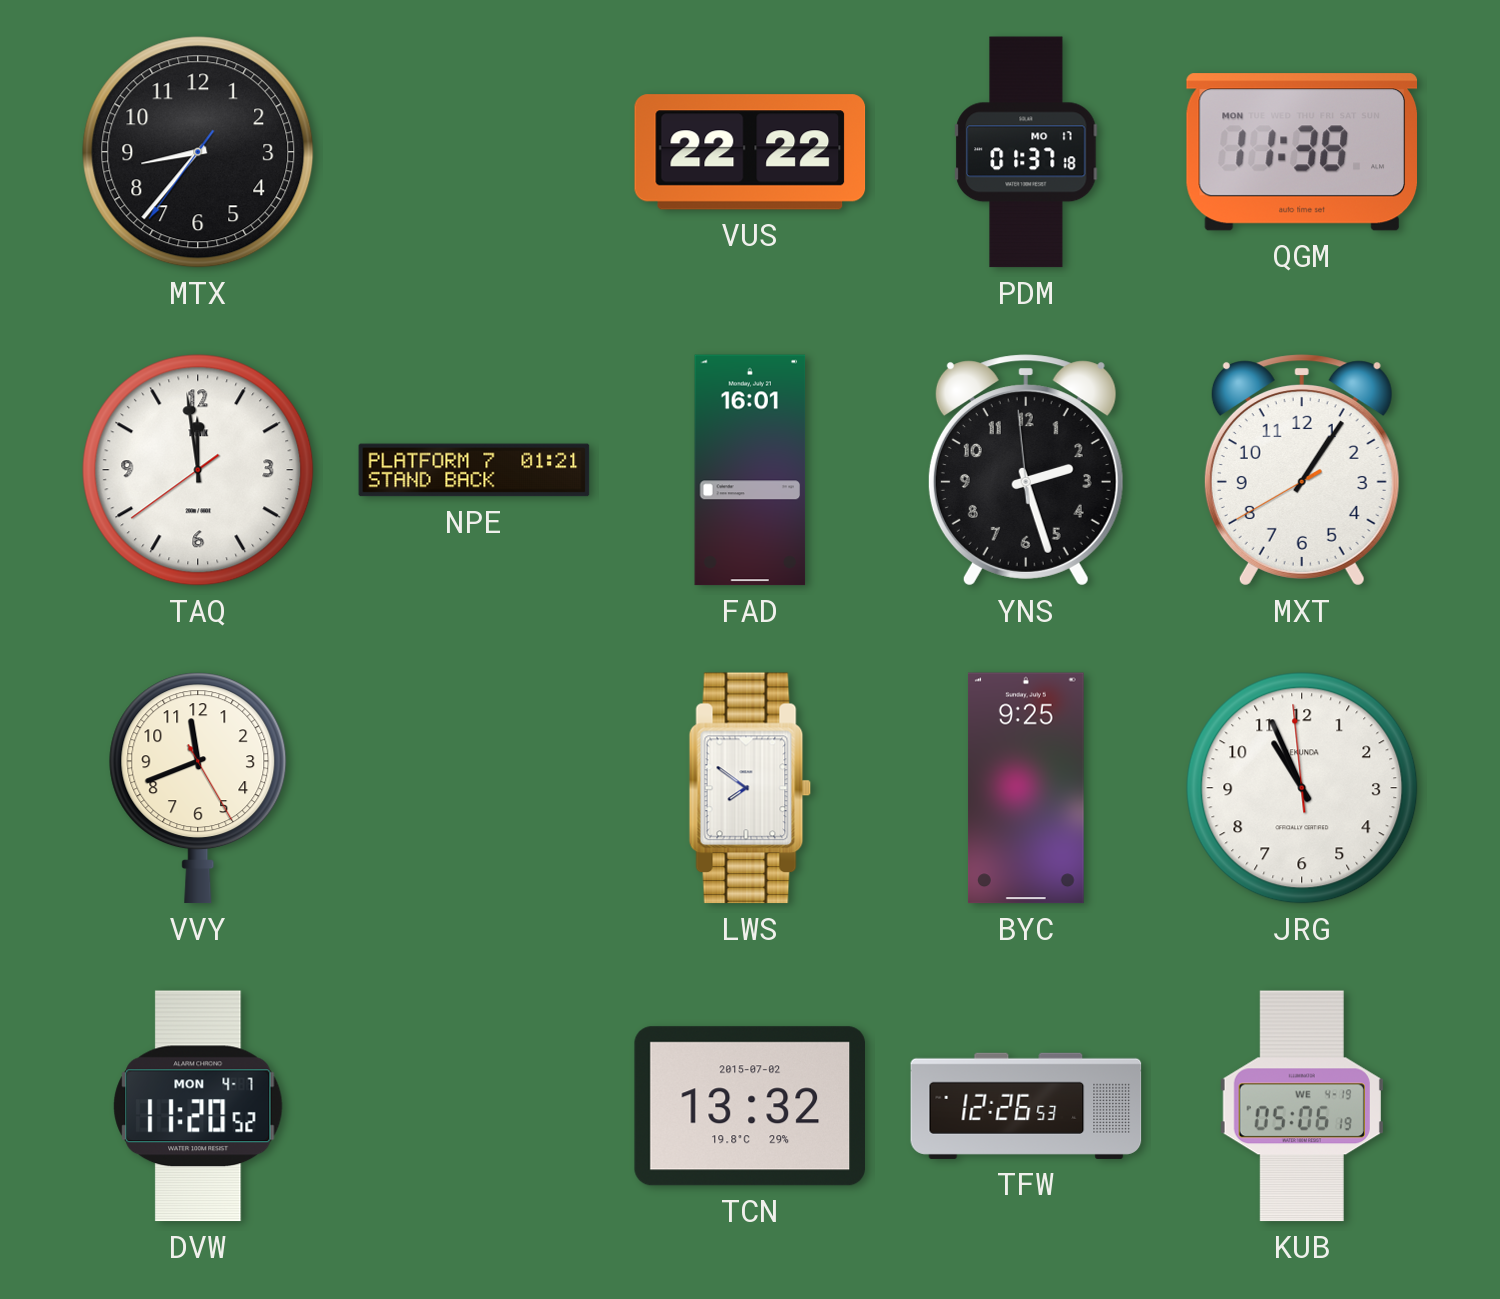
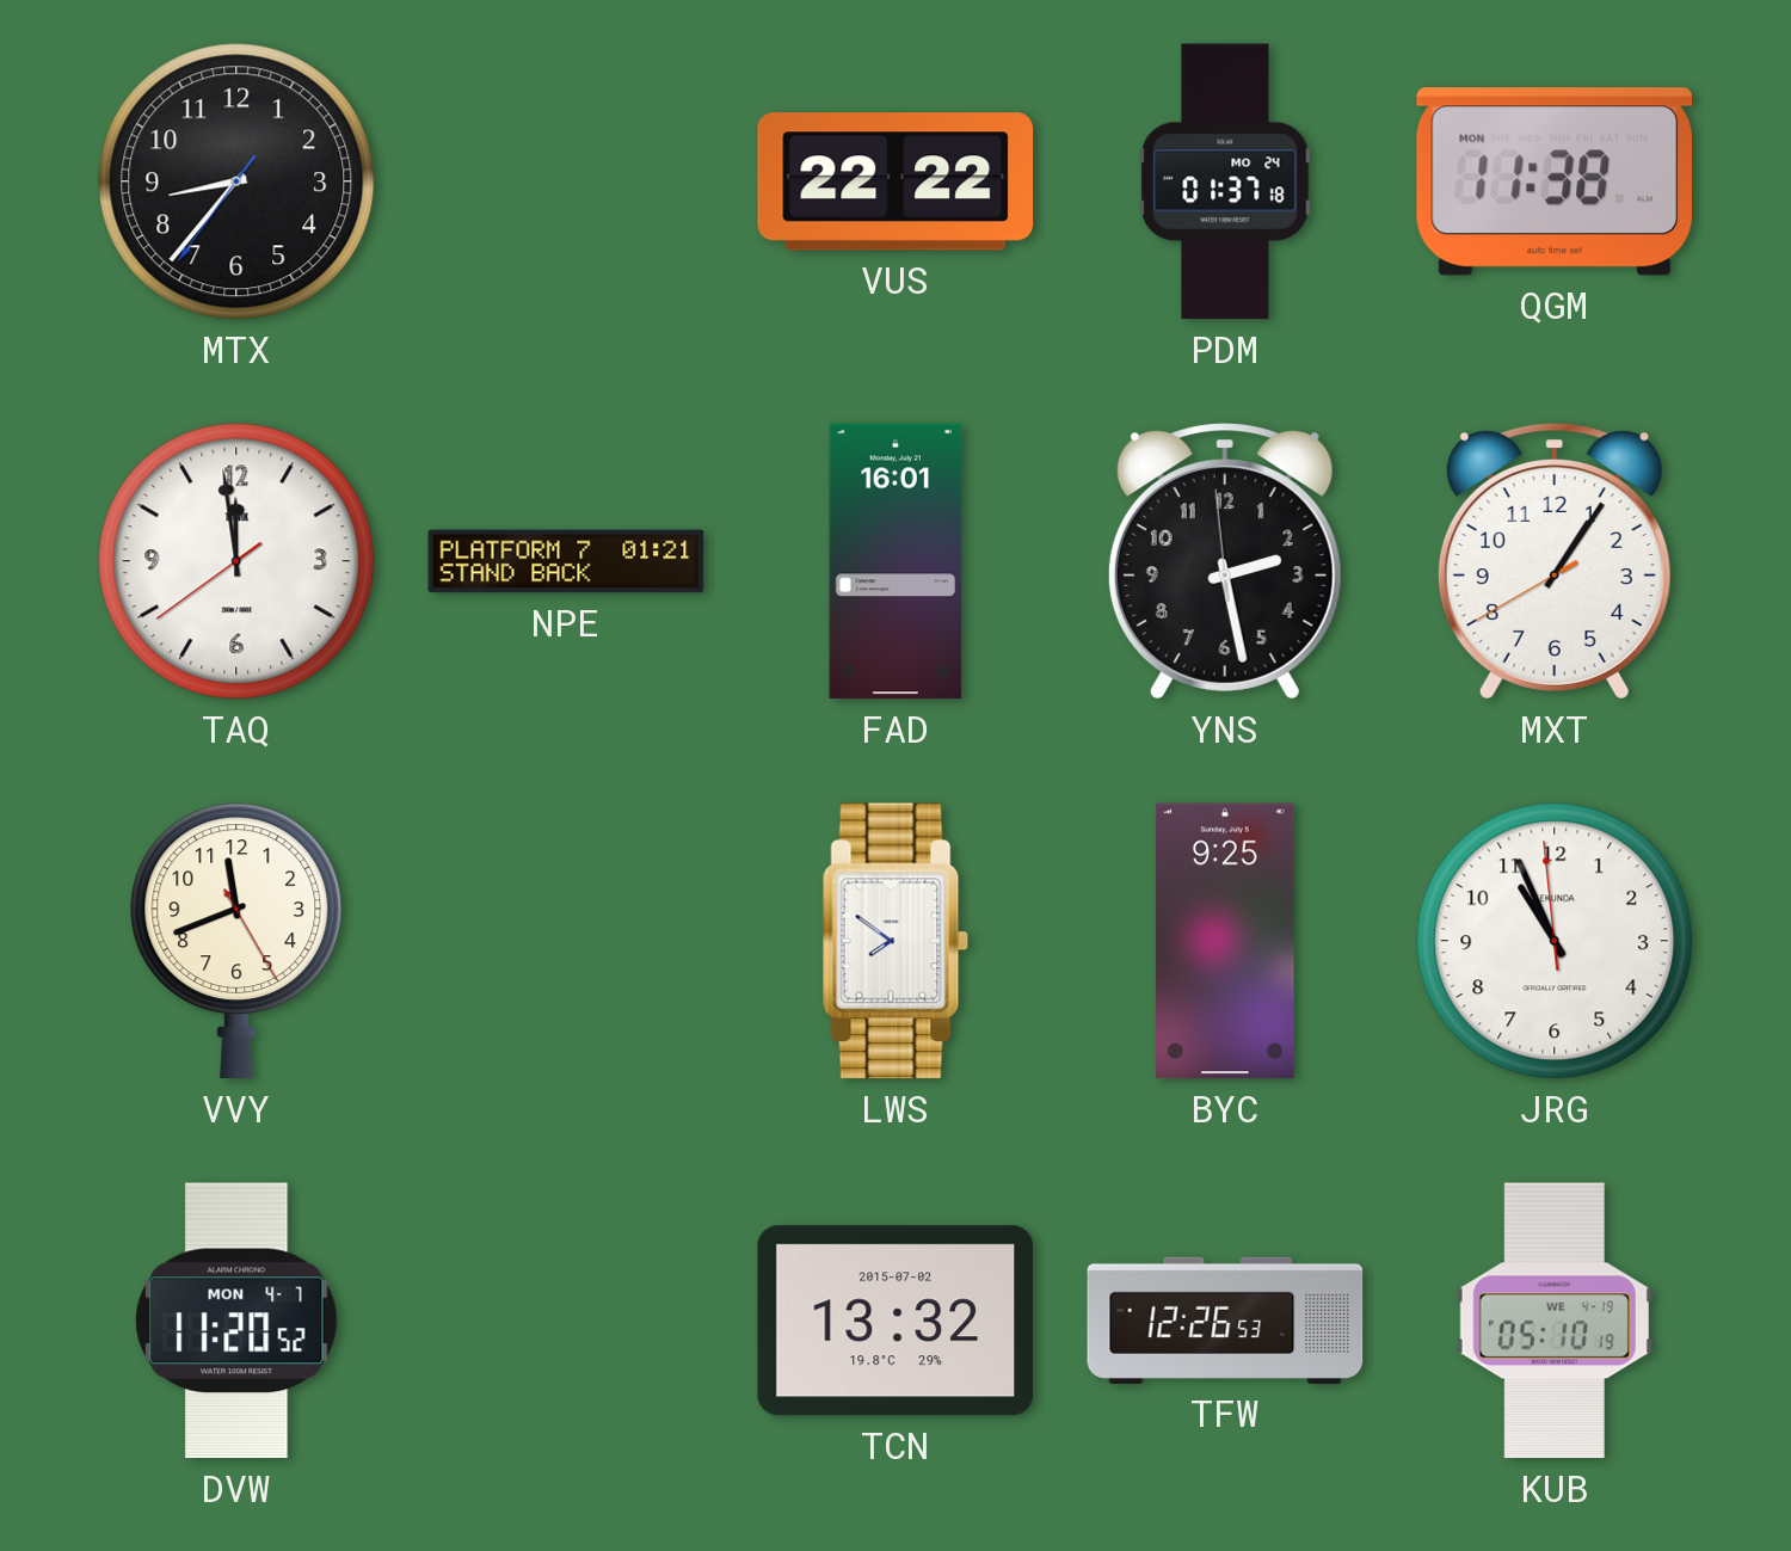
PDM date: MO 17 -> MO 24 (1225, 181)
YNS: 2:26 -> 2:27 (1225, 561)
KUB: 05:06 -> 05:10 (1555, 1321)
